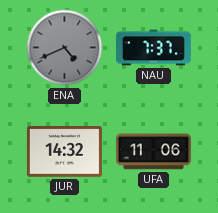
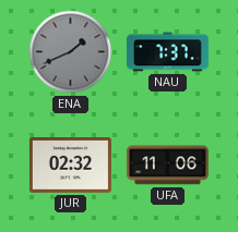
ENA: 4:41 -> 1:41 (71, 52)
JUR: 14:32 -> 02:32 (70, 166)
